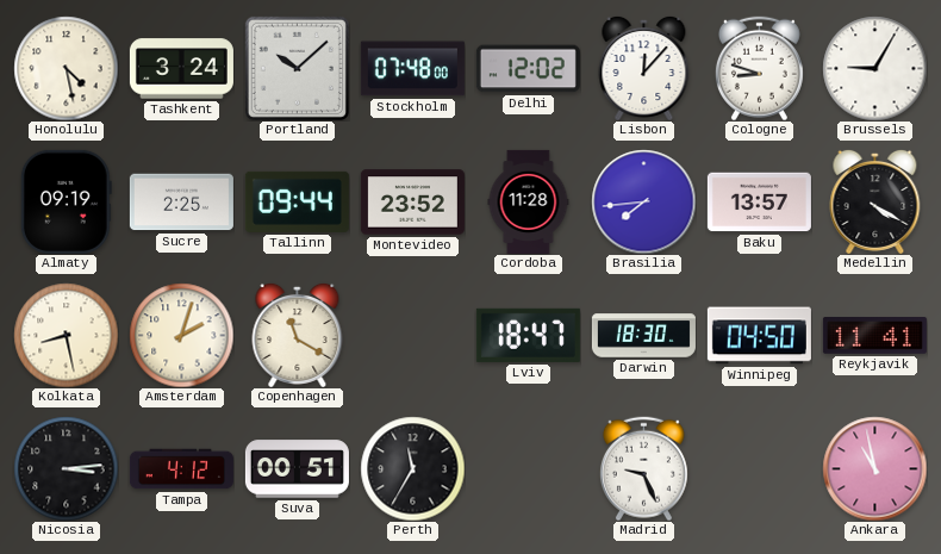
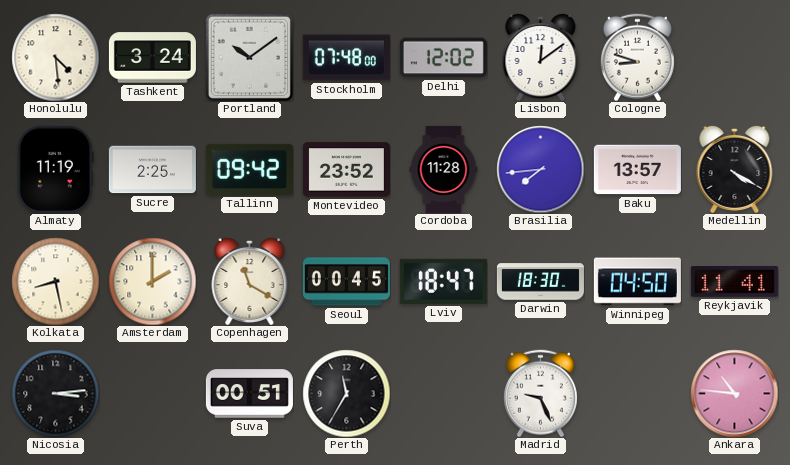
Honolulu: 4:28 -> 4:29 (55, 57)
Portland: 10:08 -> 10:09 (249, 57)
Lisbon: 12:07 -> 12:09 (541, 57)
Brussels: 9:05 -> none (874, 68)
Almaty: 09:19 -> 11:19 (55, 169)
Tallinn: 09:44 -> 09:42 (249, 169)
Amsterdam: 2:03 -> 2:00 (152, 281)
Seoul: none -> 00:45 (346, 282)
Tampa: 4:12 -> none (181, 469)
Ankara: 10:58 -> 10:46 (734, 393)
